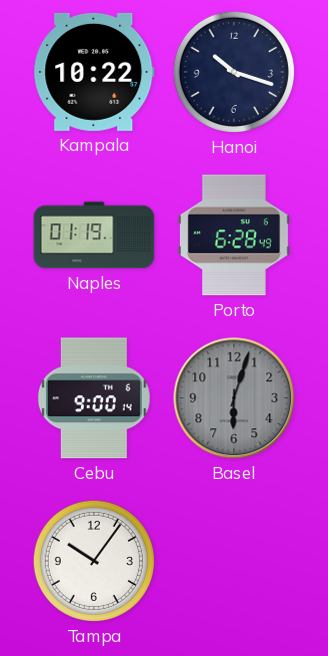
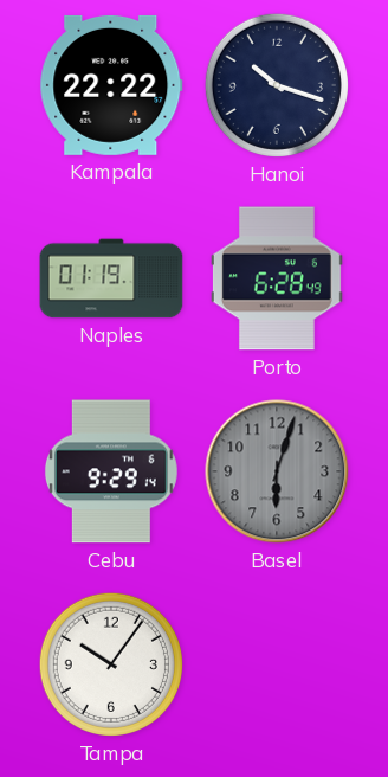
Kampala: 10:22 -> 22:22 (111, 85)
Cebu: 9:00 -> 9:29 (111, 471)
